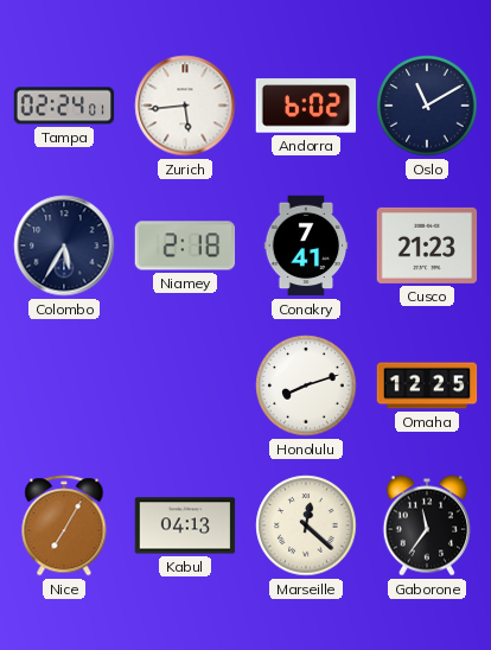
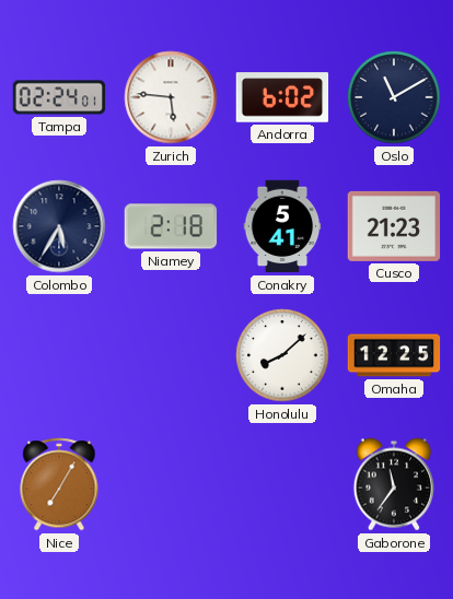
Zurich: 5:44 -> 5:46 (171, 97)
Conakry: 7:41 -> 5:41 (282, 226)
Honolulu: 8:12 -> 8:08 (282, 355)
Kabul: 04:13 -> none (185, 525)
Marseille: 12:22 -> none (306, 525)
